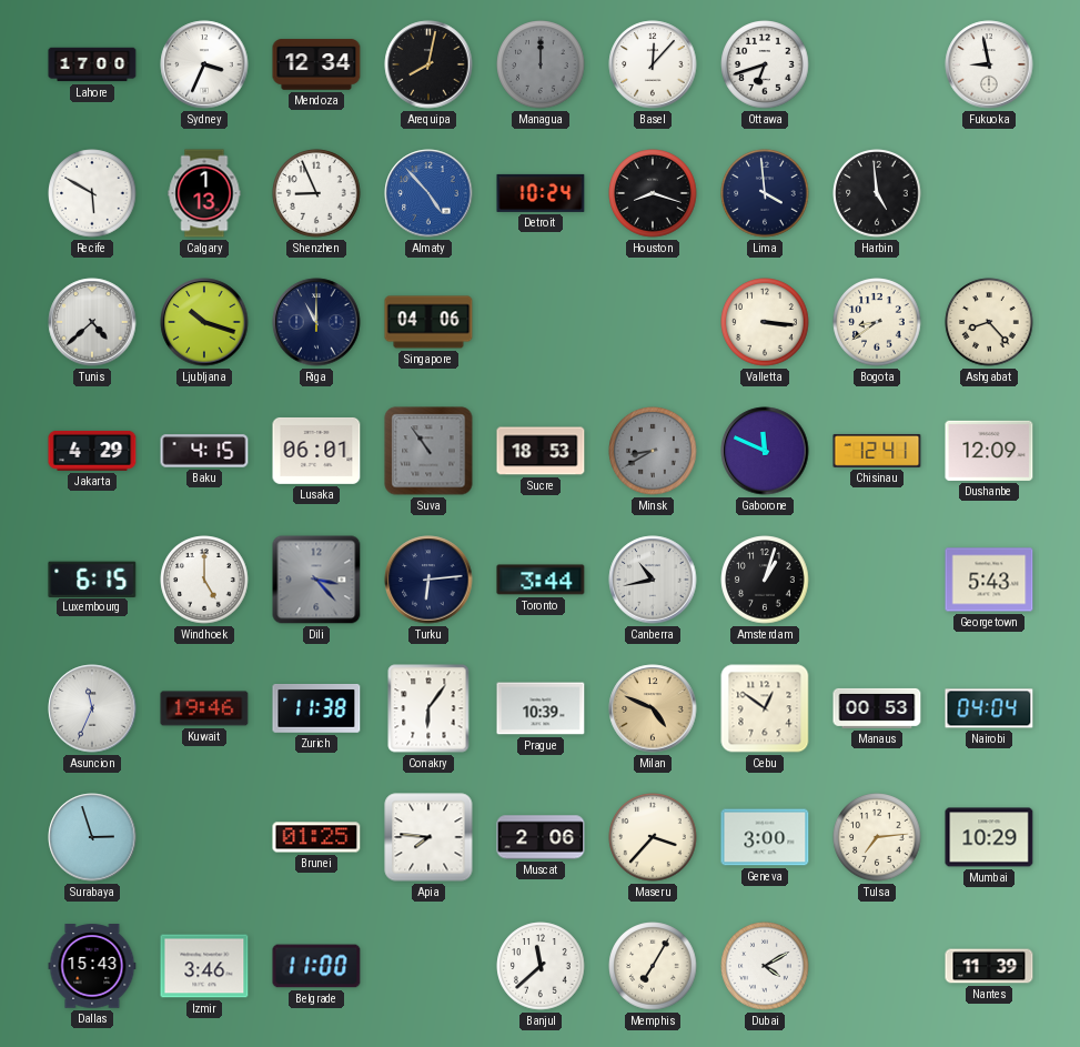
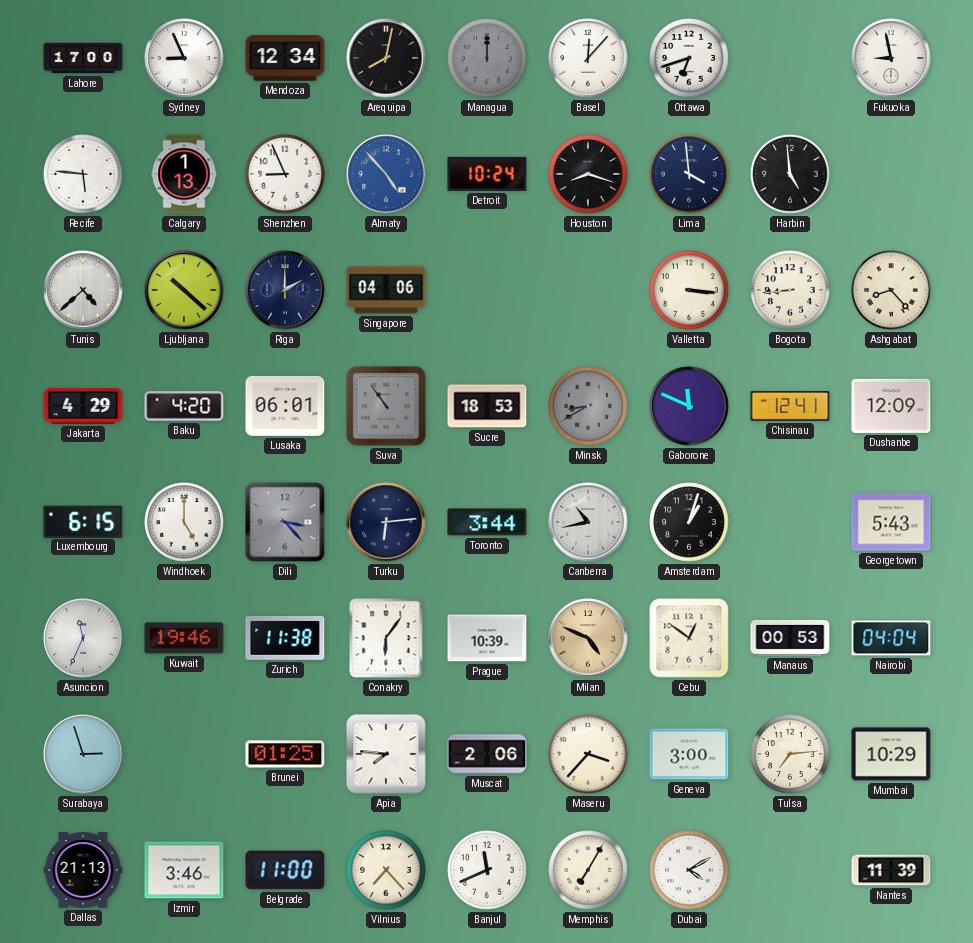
Sydney: 3:34 -> 8:56 (184, 58)
Recife: 5:50 -> 5:46 (83, 174)
Ljubljana: 10:18 -> 10:22 (184, 290)
Riga: 11:00 -> 2:00 (285, 290)
Bogota: 8:39 -> 8:44 (790, 290)
Baku: 4:15 -> 4:20 (184, 406)
Dallas: 15:43 -> 21:13 (83, 870)
Vilnius: none -> 7:23 (386, 870)
Banjul: 11:38 -> 11:41 (487, 870)
